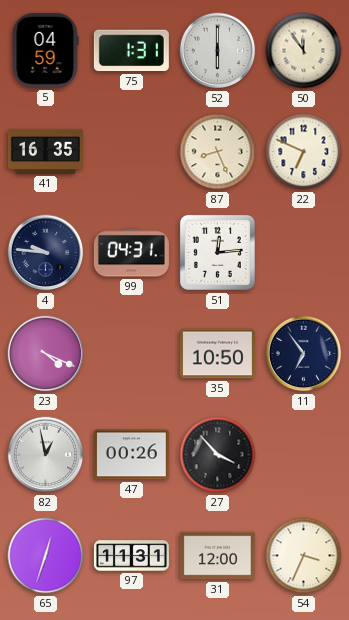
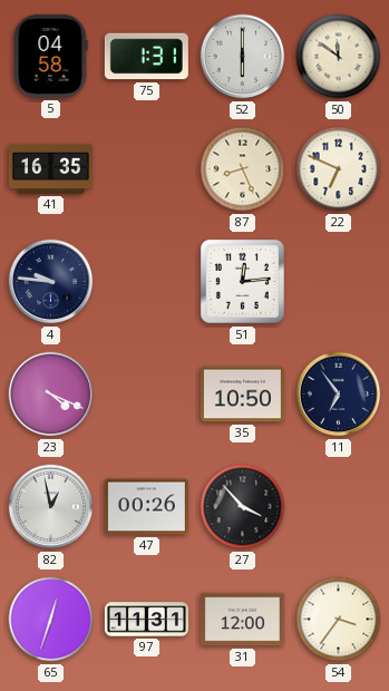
5: 04:59 -> 04:58 (50, 56)
50: 11:54 -> 11:51 (339, 57)
99: 04:31 -> none (131, 253)
54: 3:34 -> 3:36 (339, 620)
